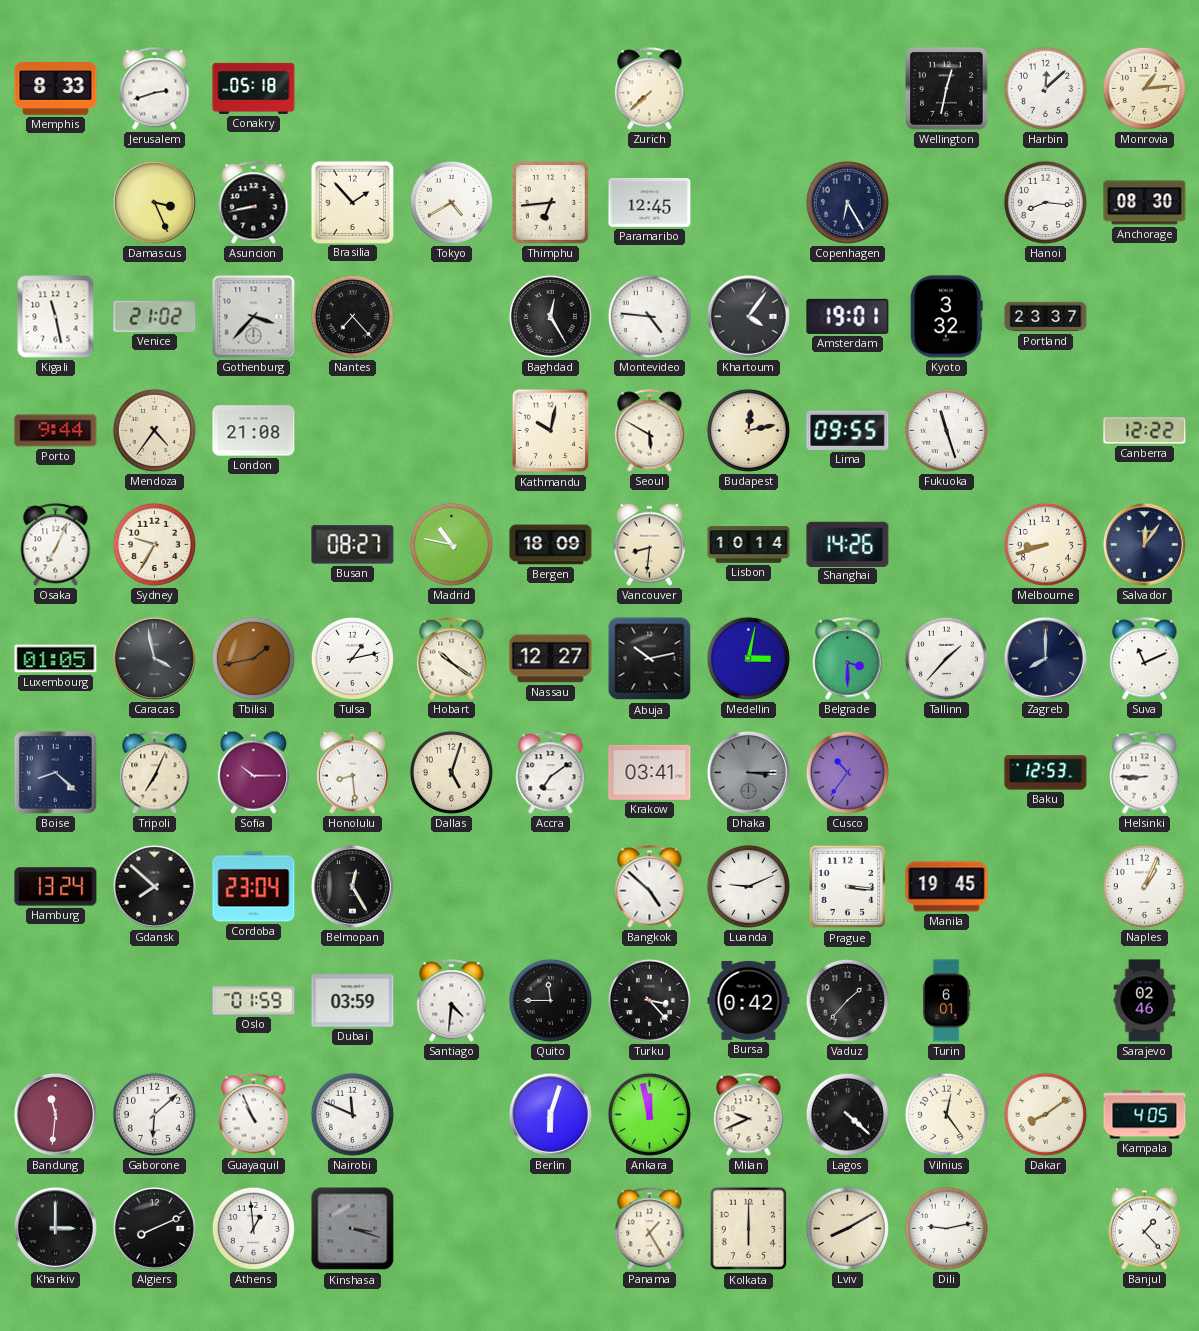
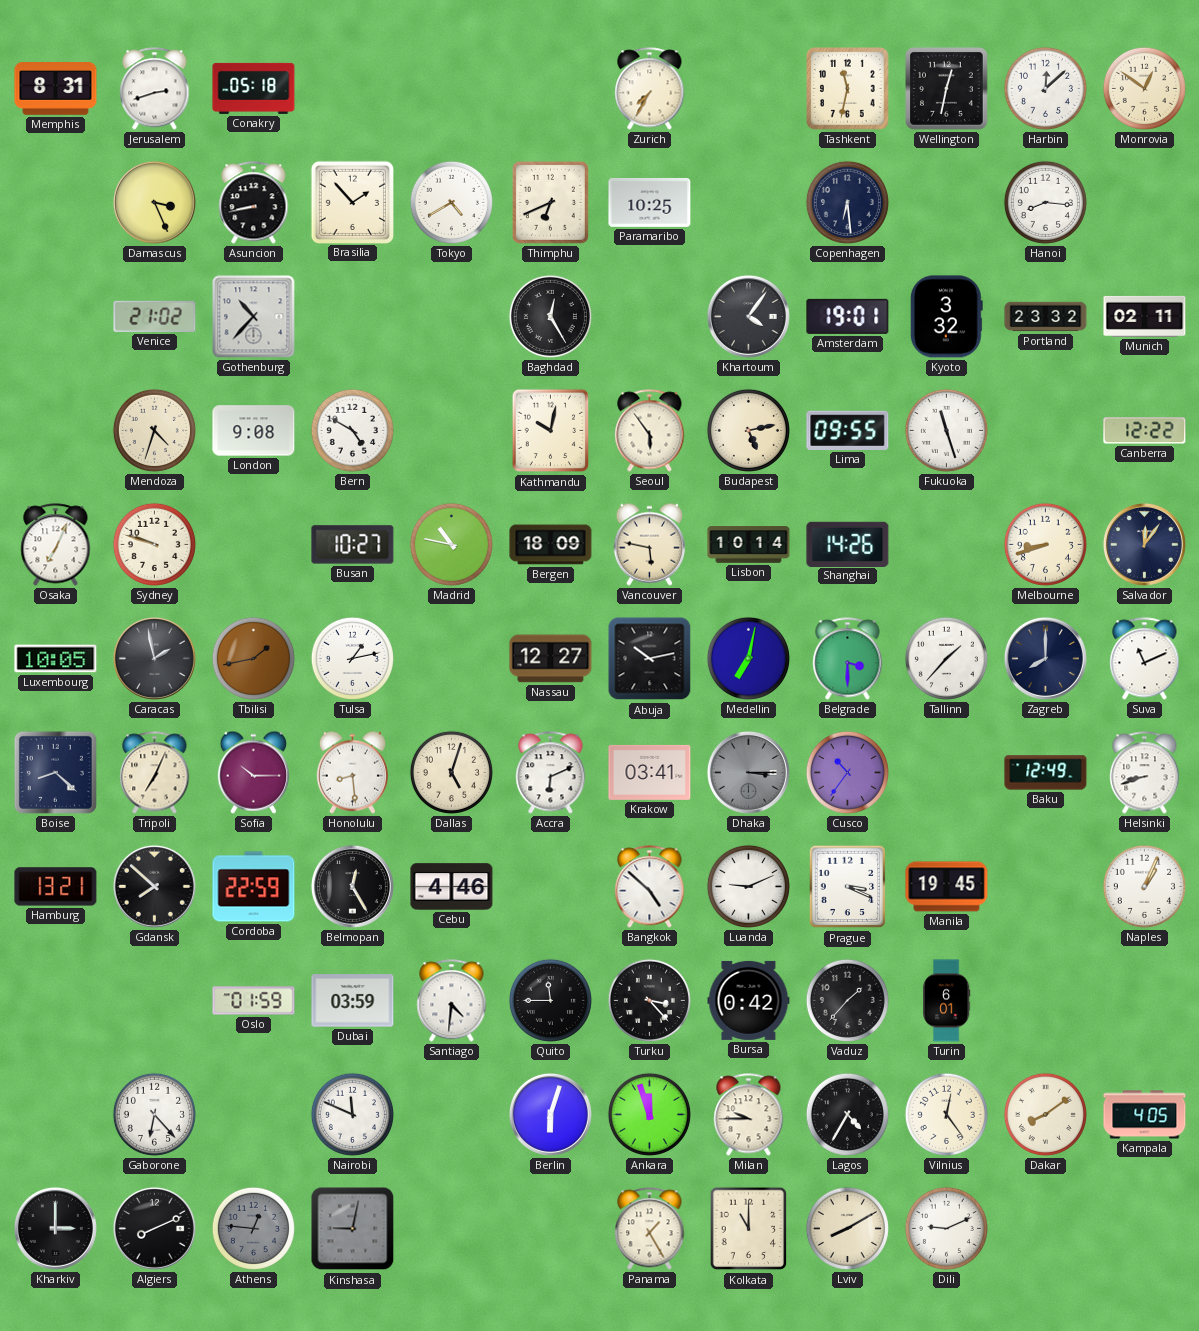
Memphis: 8:33 -> 8:31 (56, 89)
Zurich: 7:38 -> 7:35 (650, 89)
Tashkent: none -> 11:32 (848, 89)
Monrovia: 1:14 -> 12:51 (1144, 88)
Thimphu: 6:44 -> 6:41 (550, 202)
Paramaribo: 12:45 -> 10:25 (650, 202)
Copenhagen: 6:25 -> 6:29 (847, 202)
Anchorage: 08:30 -> none (1145, 203)
Kigali: 11:28 -> none (56, 317)
Gothenburg: 3:37 -> 10:37 (254, 317)
Nantes: 7:23 -> none (352, 316)
Montevideo: 4:46 -> none (649, 316)
Portland: 23:37 -> 23:32 (1046, 317)
Munich: none -> 02:11 (1145, 316)
Porto: 9:44 -> none (56, 431)
Mendoza: 4:36 -> 4:33 (154, 430)
London: 21:08 -> 9:08 (254, 431)
Bern: none -> 4:50 (352, 430)
Seoul: 5:50 -> 5:54 (650, 431)
Budapest: 12:13 -> 5:13 (748, 430)
Sydney: 9:35 -> 9:48 (154, 544)
Busan: 08:27 -> 10:27 (353, 545)
Vancouver: 8:31 -> 5:47 (649, 544)
Luxembourg: 01:05 -> 10:05 (56, 659)
Caracas: 3:58 -> 1:58 (154, 658)
Hobart: 10:21 -> none (452, 659)
Medellin: 3:02 -> 7:02 (748, 658)
Accra: 7:09 -> 6:11 (551, 773)
Baku: 12:53 -> 12:49 (1046, 773)
Helsinki: 8:45 -> 8:42 (1145, 773)
Hamburg: 13:24 -> 13:21 (56, 887)
Cordoba: 23:04 -> 22:59 (254, 887)
Cebu: none -> 4:46 (452, 887)
Prague: 3:16 -> 3:19 (848, 887)
Sarajevo: 02:46 -> none (1145, 1001)
Bandung: 11:31 -> none (55, 1114)
Gaborone: 6:08 -> 6:23 (154, 1114)
Guayaquil: 10:56 -> none (254, 1115)
Ankara: 11:58 -> 11:57 (649, 1114)
Milan: 9:41 -> 9:45 (749, 1115)
Lagos: 4:22 -> 4:35 (847, 1114)
Athens: 12:59 -> 12:46 (253, 1228)
Athens dial: white -> grey (253, 1228)
Kinshasa: 3:18 -> 9:02 (353, 1229)
Kolkata: 6:00 -> 11:00 (749, 1229)
Dili: 9:13 -> 9:11 (946, 1228)
Banjul: 1:23 -> none (1144, 1228)
